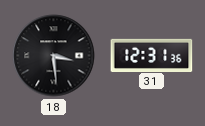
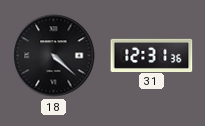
18: 3:29 -> 4:22 (54, 56)
